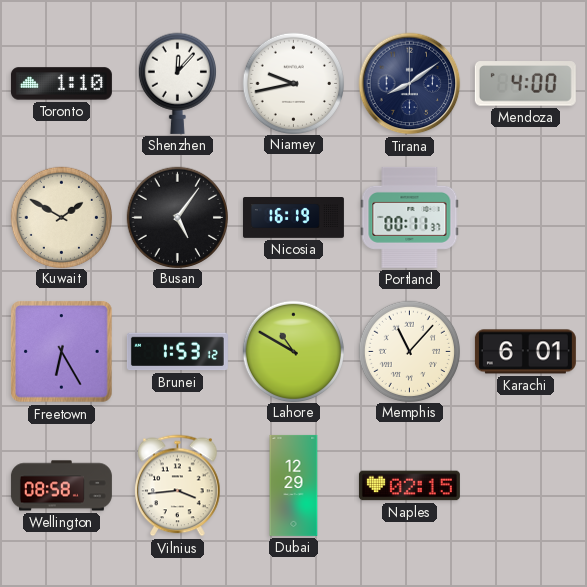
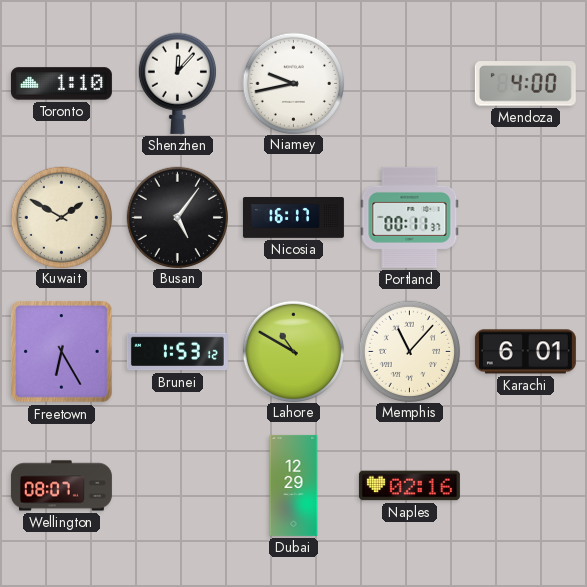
Tirana: 8:09 -> none (410, 84)
Nicosia: 16:19 -> 16:17 (293, 218)
Wellington: 08:58 -> 08:07 (61, 486)
Vilnius: 3:44 -> none (178, 486)
Naples: 02:15 -> 02:16 (409, 486)
